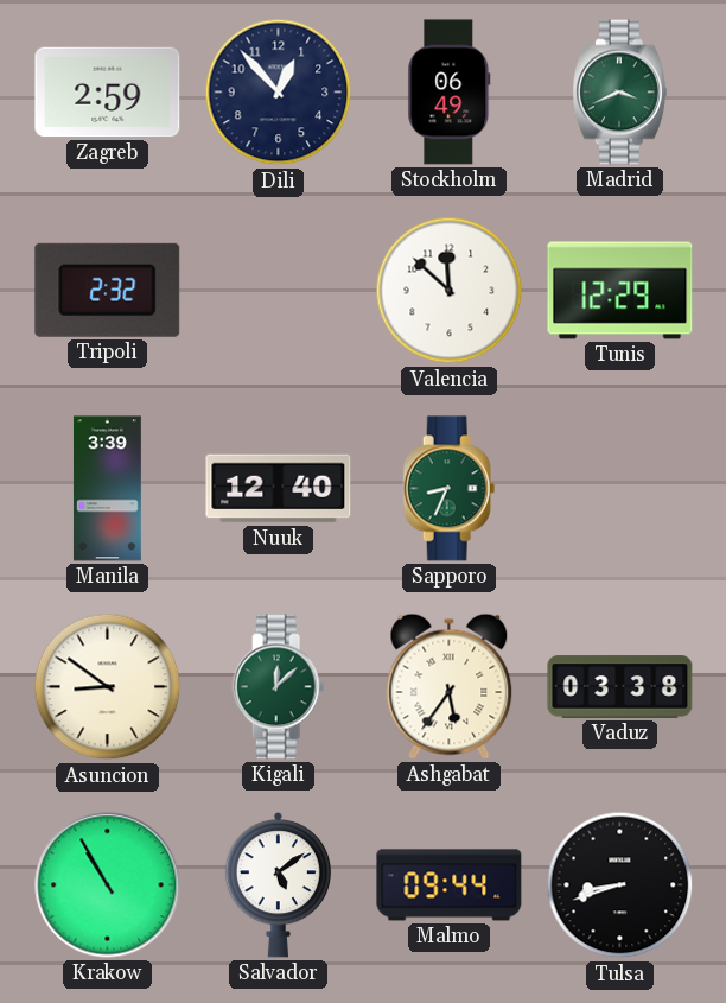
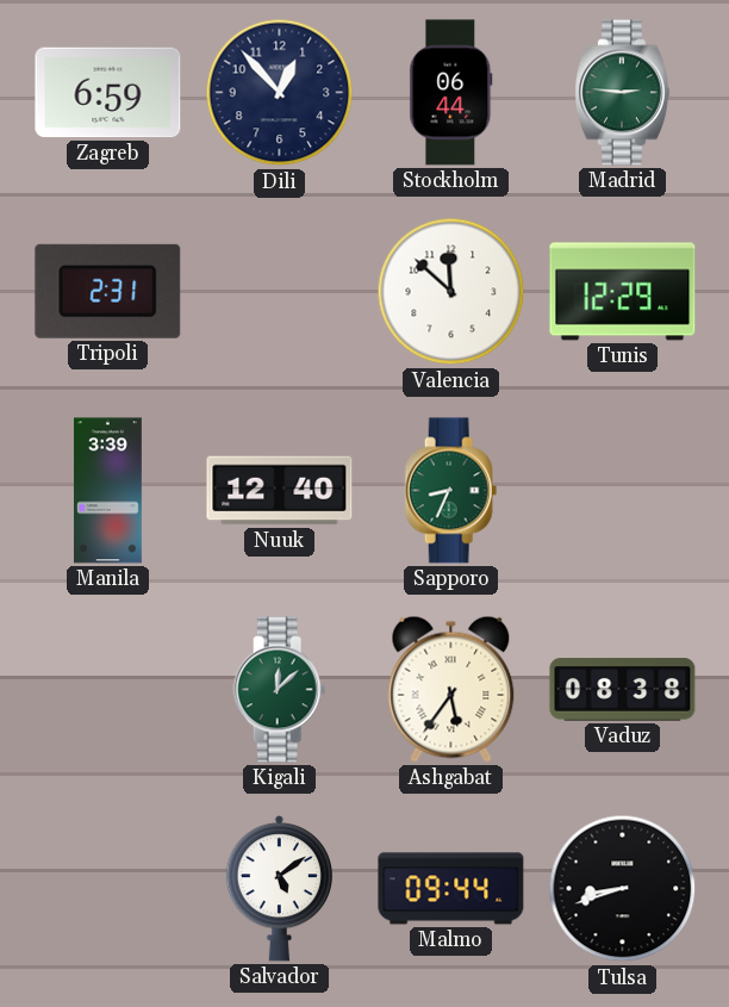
Zagreb: 2:59 -> 6:59 (108, 93)
Stockholm: 06:49 -> 06:44 (451, 93)
Madrid: 3:41 -> 2:46 (622, 93)
Tripoli: 2:32 -> 2:31 (108, 291)
Asuncion: 8:51 -> none (108, 687)
Vaduz: 03:38 -> 08:38 (623, 690)
Krakow: 10:55 -> none (108, 885)
